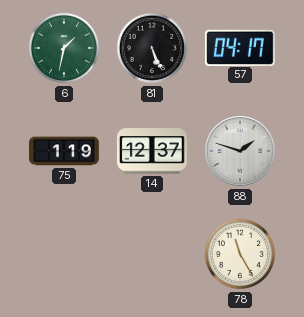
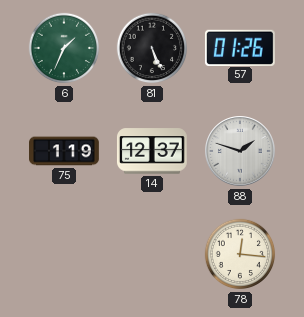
6: 1:32 -> 1:34 (64, 48)
57: 04:17 -> 01:26 (240, 47)
78: 11:25 -> 12:16 (240, 254)
